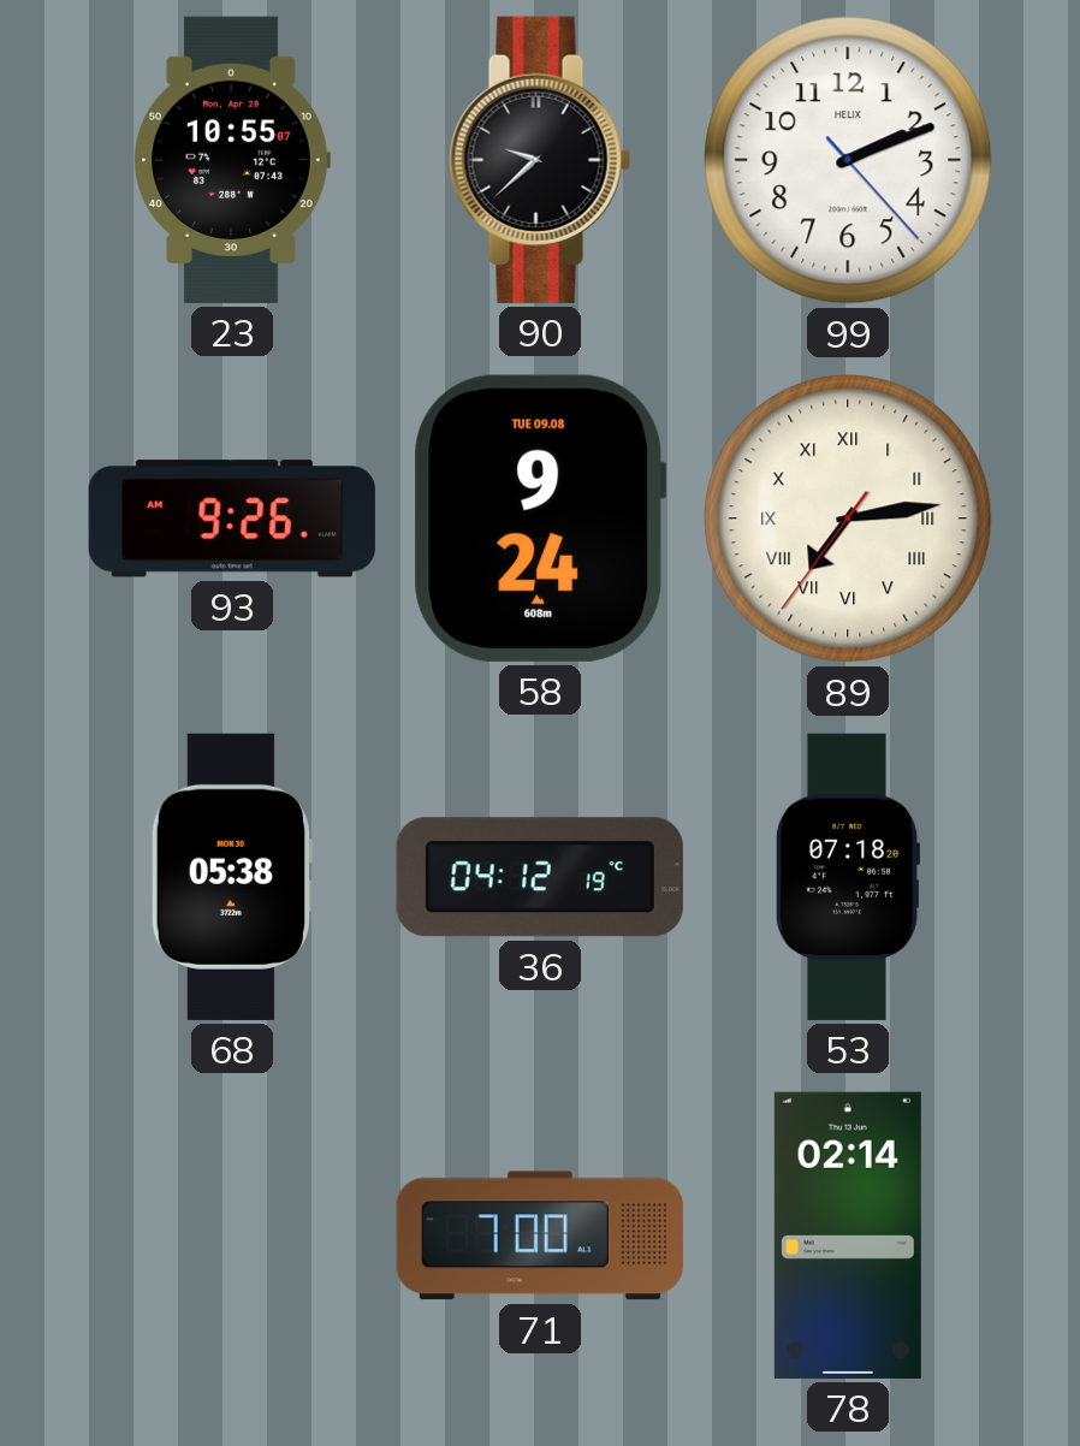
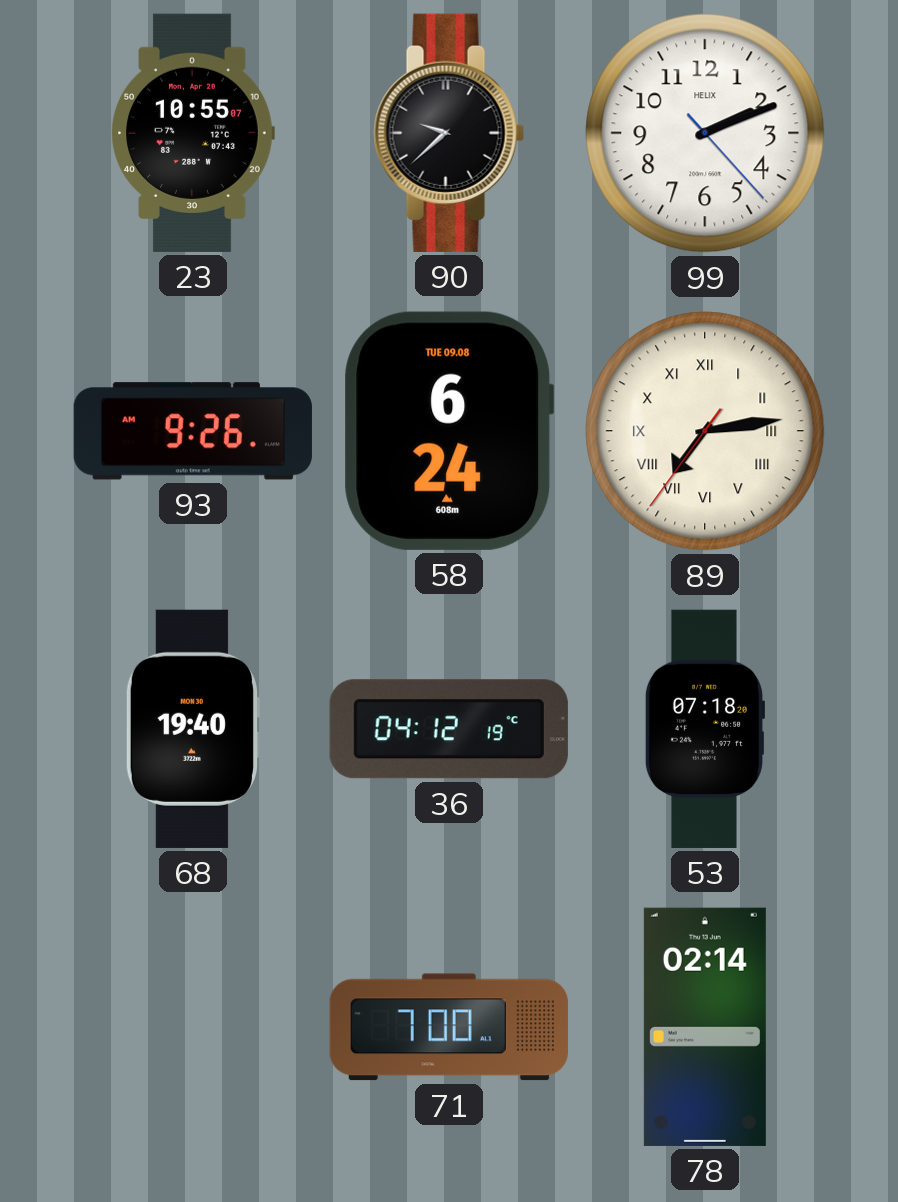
58: 9:24 -> 6:24 (449, 431)
68: 05:38 -> 19:40 (192, 729)
